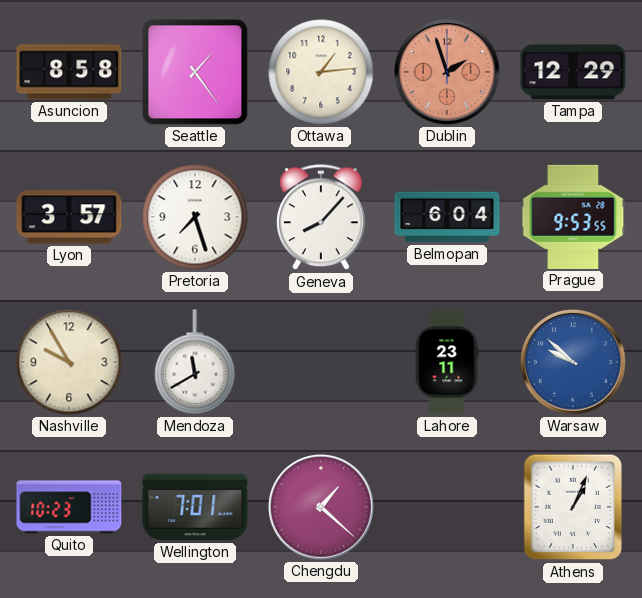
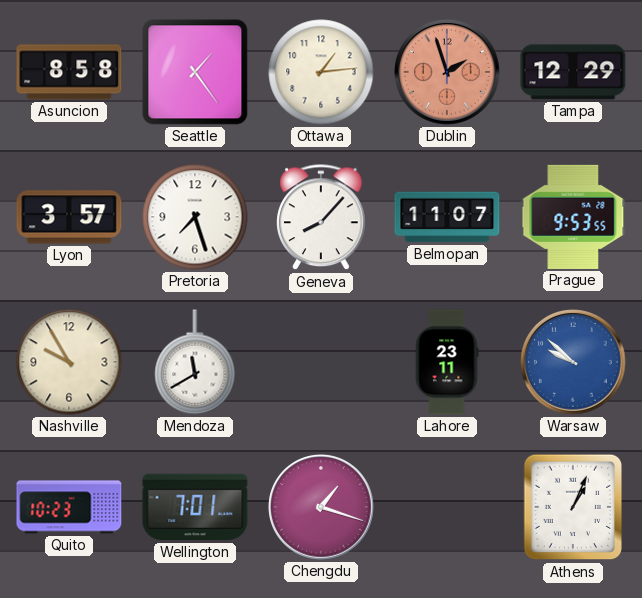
Belmopan: 6:04 -> 11:07 (447, 217)
Chengdu: 1:22 -> 1:18 (321, 507)
